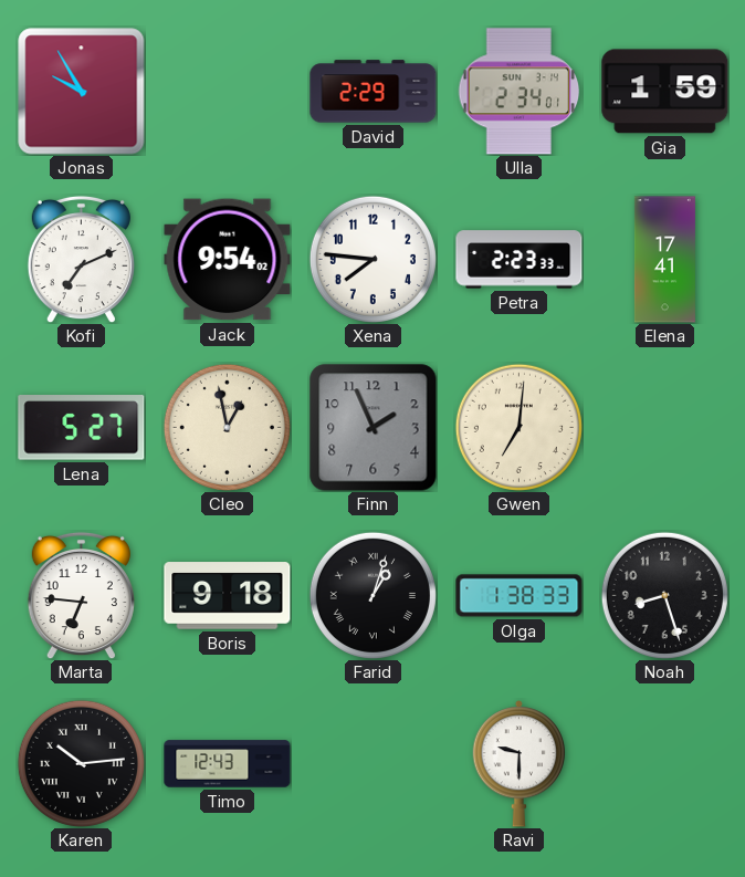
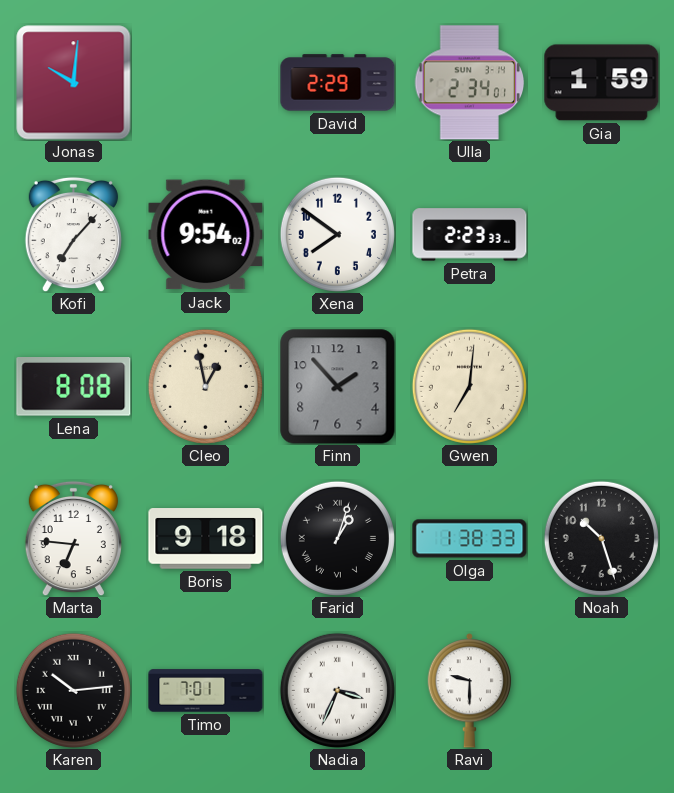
Jonas: 9:55 -> 10:01 (74, 83)
Kofi: 7:11 -> 7:07 (73, 234)
Xena: 7:46 -> 7:51 (337, 234)
Elena: 17:41 -> none (664, 260)
Lena: 5:27 -> 8:08 (74, 387)
Finn: 1:56 -> 1:53 (338, 387)
Noah: 8:27 -> 10:27 (601, 538)
Timo: 12:43 -> 7:01 (206, 691)
Nadia: none -> 3:34 (337, 690)
